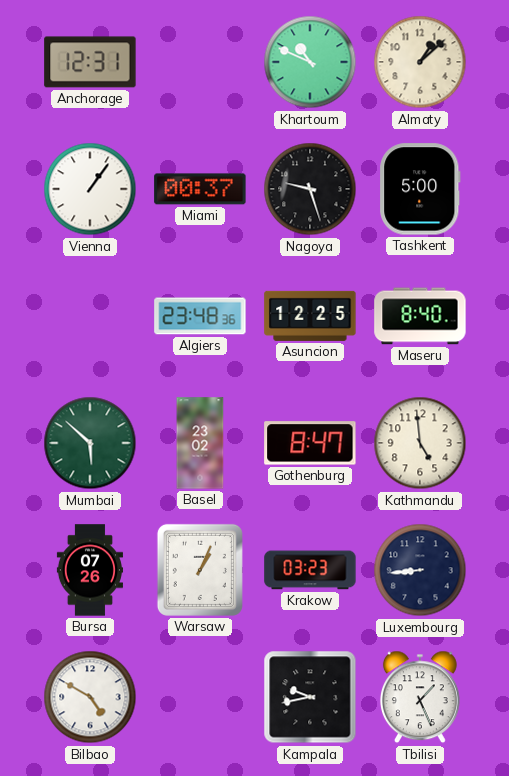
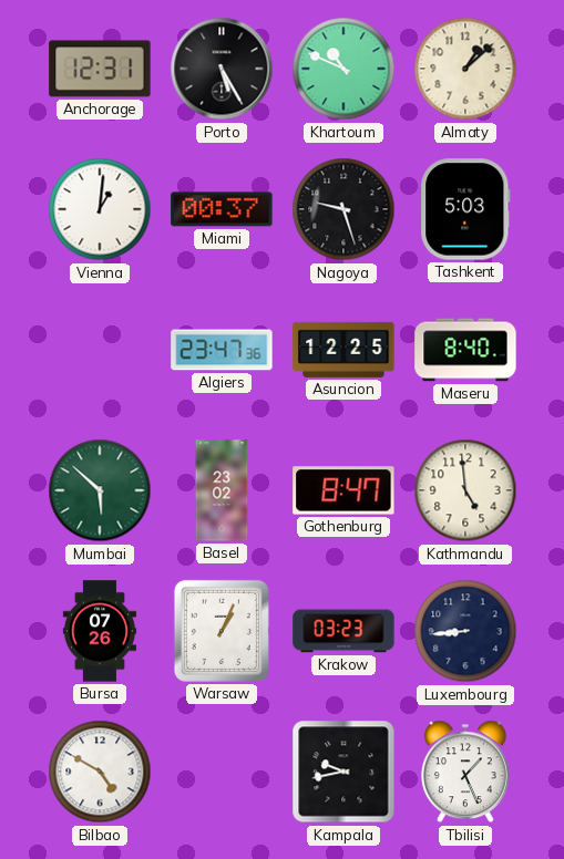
Porto: none -> 5:25 (222, 69)
Vienna: 1:06 -> 1:01 (100, 209)
Tashkent: 5:00 -> 5:03 (465, 209)
Algiers: 23:48 -> 23:47 (222, 350)
